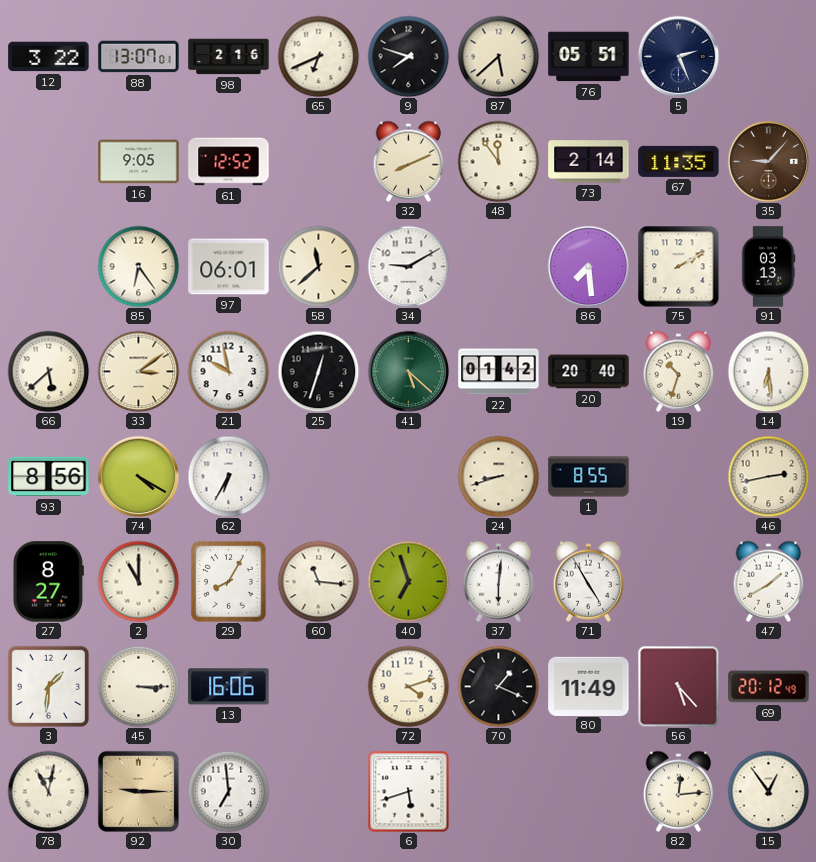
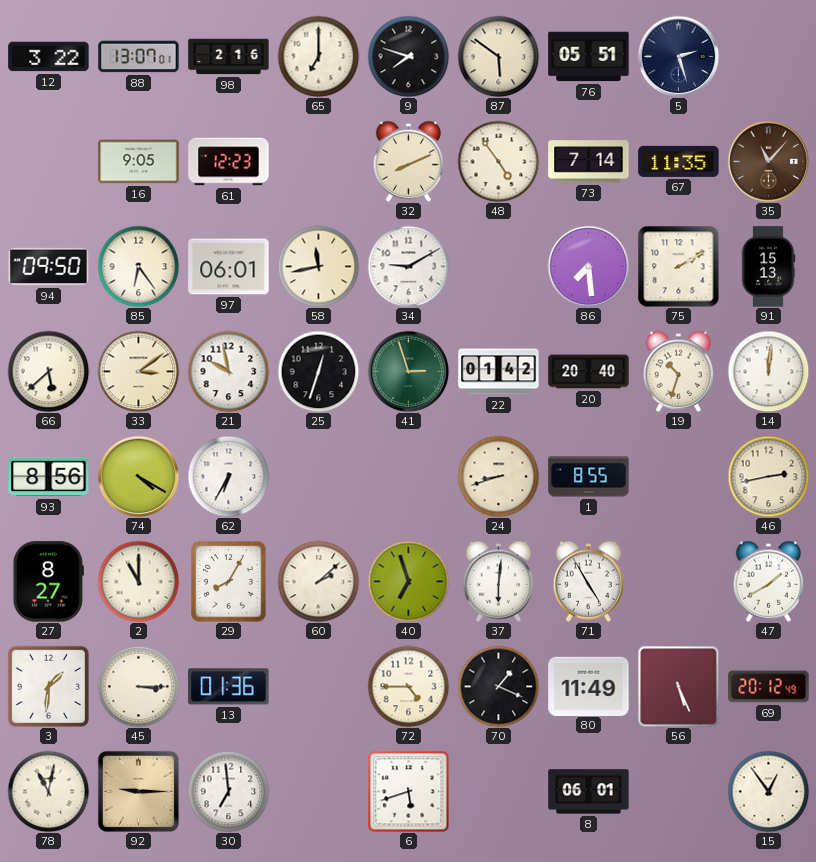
65: 6:41 -> 7:00 (318, 56)
87: 5:38 -> 5:51 (498, 56)
5: 2:26 -> 2:27 (678, 56)
61: 12:52 -> 12:23 (229, 162)
48: 11:54 -> 4:54 (498, 161)
73: 2:14 -> 7:14 (589, 162)
35: 9:07 -> 11:07 (768, 161)
94: none -> 09:50 (49, 267)
58: 11:38 -> 11:43 (318, 266)
91: 03:13 -> 15:13 (768, 267)
41: 5:22 -> 2:57 (408, 371)
14: 6:29 -> 12:01 (768, 371)
60: 11:16 -> 2:08 (318, 581)
13: 16:06 -> 01:36 (229, 687)
72: 4:12 -> 4:45 (408, 686)
56: 5:23 -> 5:26 (678, 686)
8: none -> 06:01 (589, 792)
82: 12:14 -> none (679, 791)
